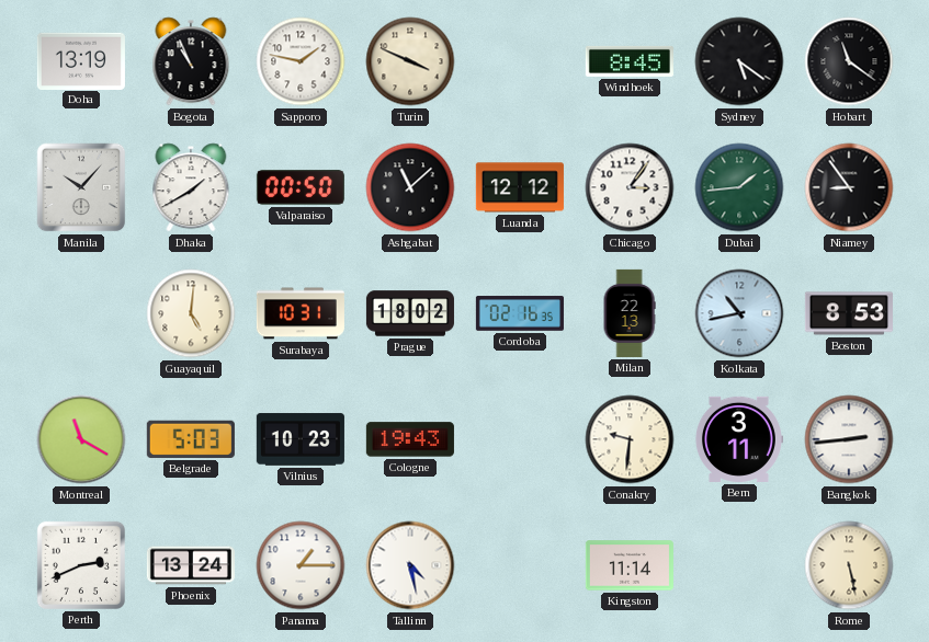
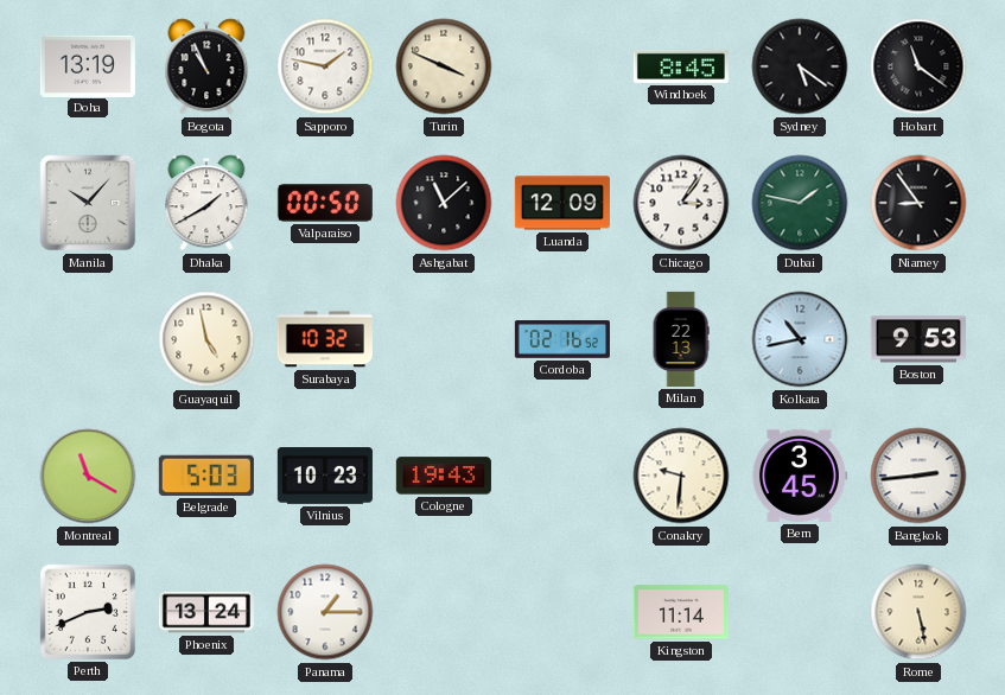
Luanda: 12:12 -> 12:09 (562, 203)
Dubai: 1:44 -> 1:47 (800, 203)
Guayaquil: 5:01 -> 4:58 (206, 339)
Surabaya: 10:31 -> 10:32 (325, 339)
Prague: 18:02 -> none (410, 313)
Cordoba: 02:16:35 -> 02:16:52 (562, 339)
Boston: 8:53 -> 9:53 (918, 339)
Bern: 3:11 -> 3:45 (799, 476)
Tallinn: 4:28 -> none (410, 565)
